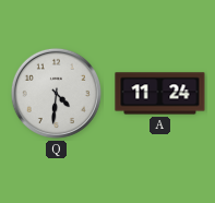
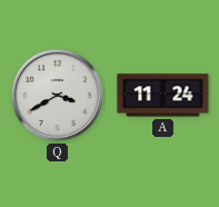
Q: 4:31 -> 3:40 (57, 95)
